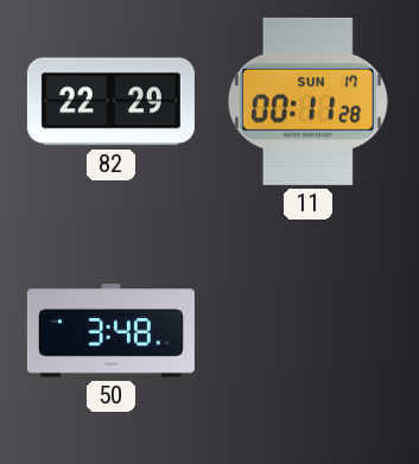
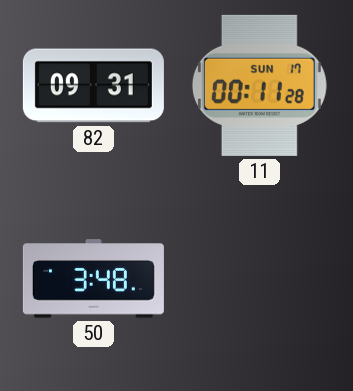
82: 22:29 -> 09:31 (93, 86)
